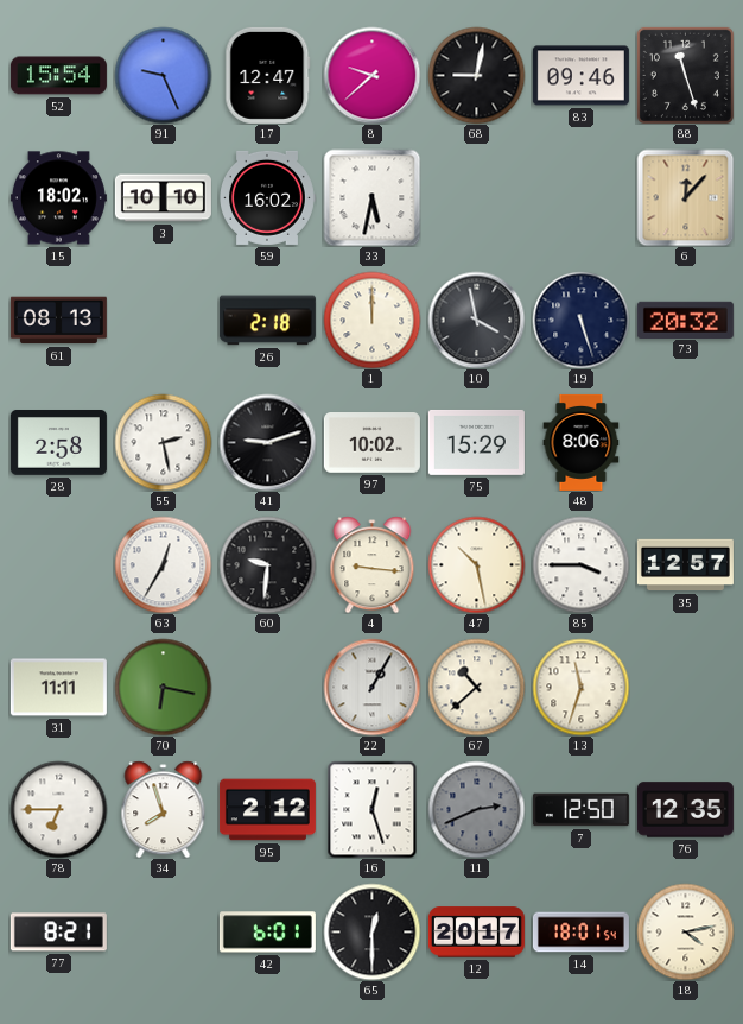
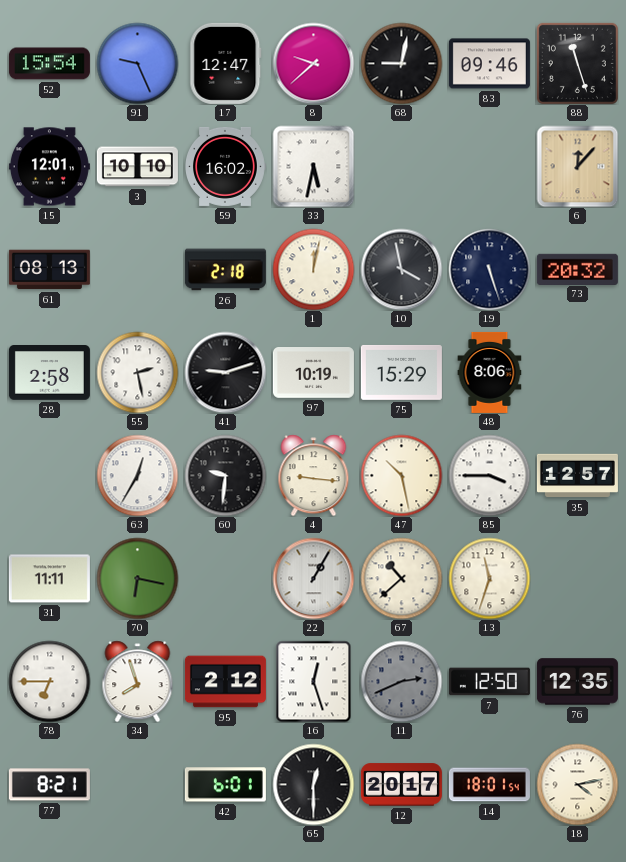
15: 18:02 -> 12:01 (49, 167)
1: 12:00 -> 12:02 (313, 269)
97: 10:02 -> 10:19 (313, 373)
